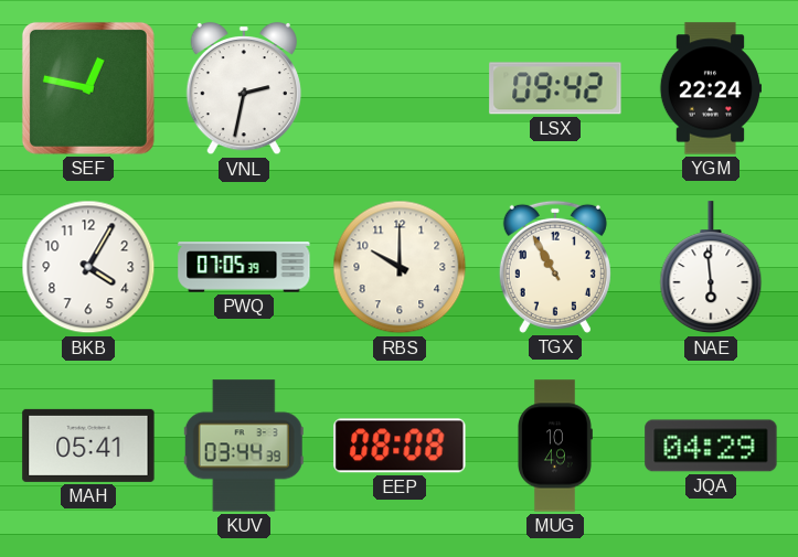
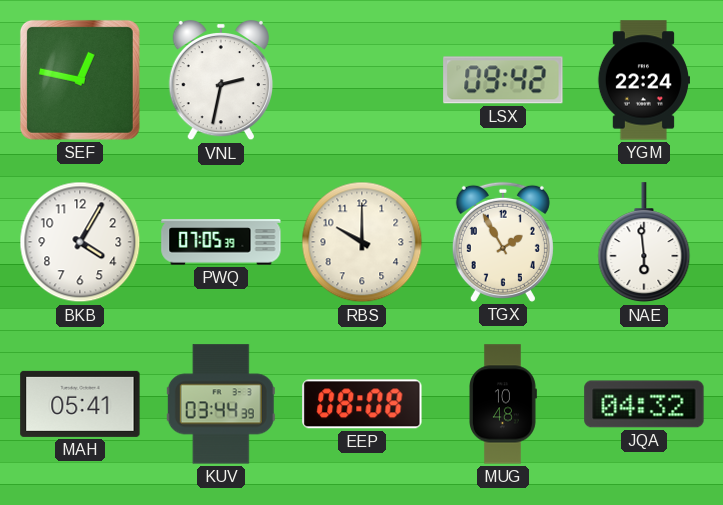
TGX: 10:55 -> 1:55 (503, 242)
MUG: 10:49 -> 10:48 (503, 404)
JQA: 04:29 -> 04:32 (644, 404)
